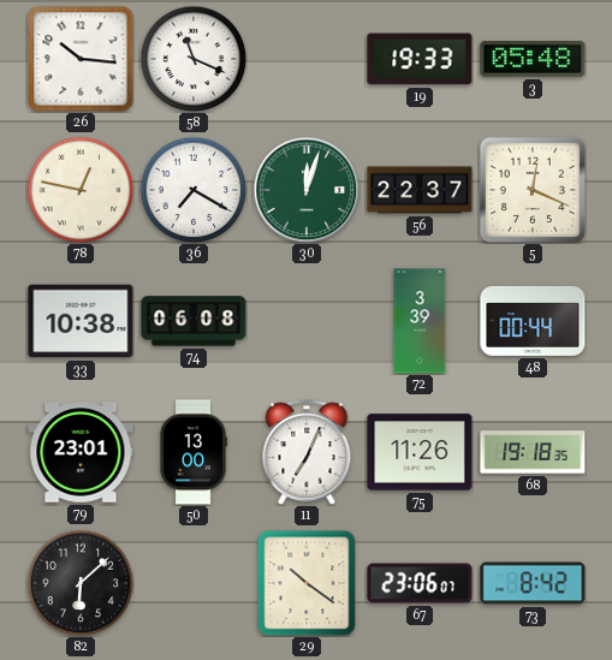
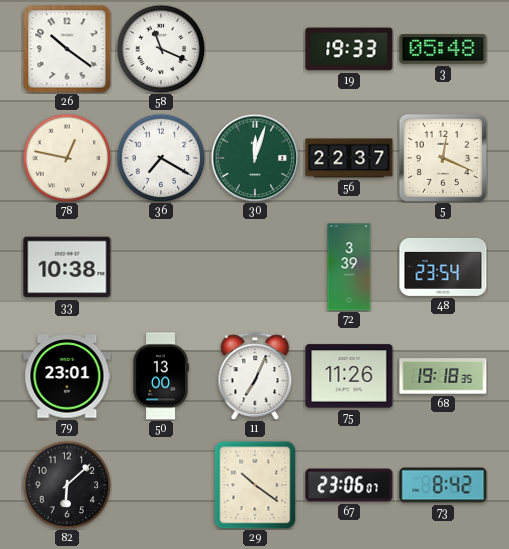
26: 10:16 -> 10:21 (67, 49)
74: 06:08 -> none (194, 321)
48: 00:44 -> 23:54 (443, 267)
